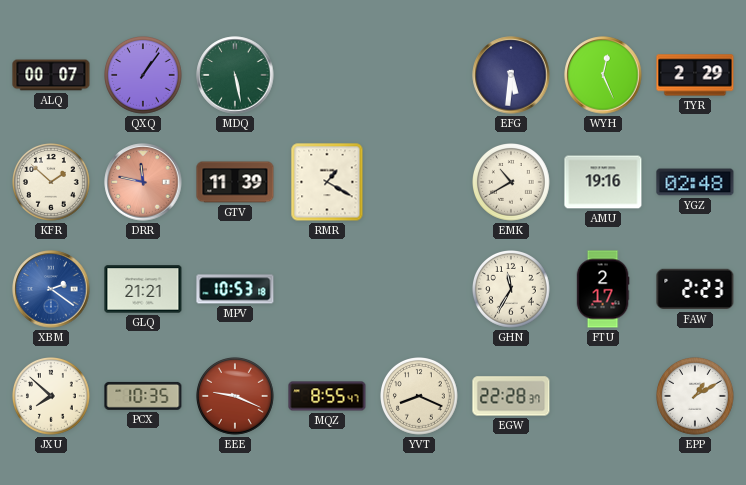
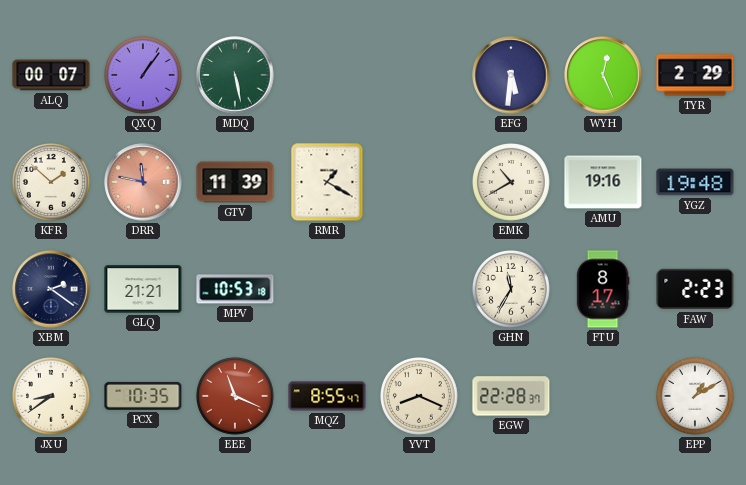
YGZ: 02:48 -> 19:48 (695, 182)
XBM dial: blue -> navy (51, 289)
FTU: 2:17 -> 8:17 (603, 289)
JXU: 7:52 -> 8:39 (52, 397)
EEE: 9:19 -> 11:19 (236, 397)
